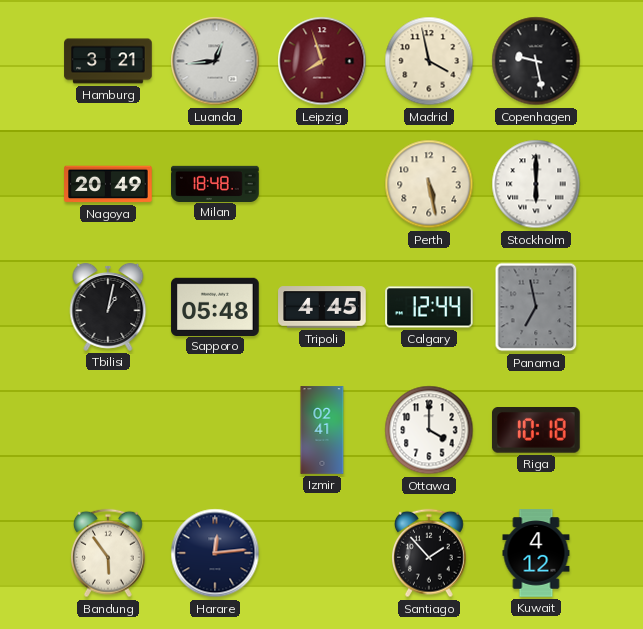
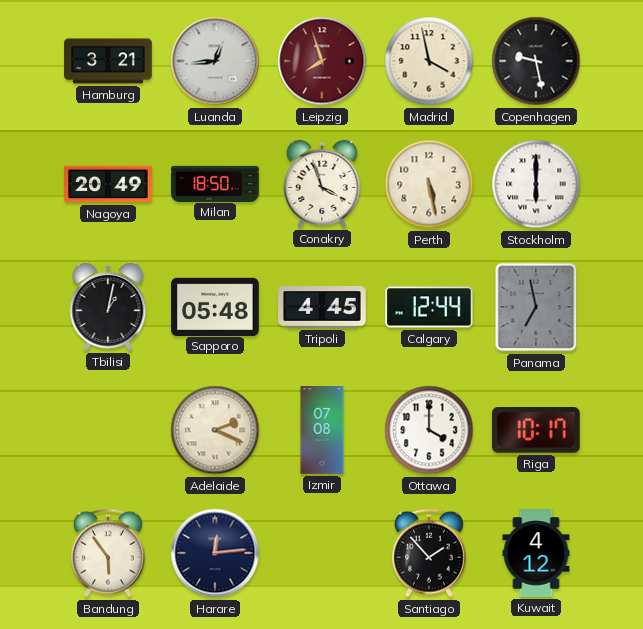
Milan: 18:48 -> 18:50 (215, 183)
Conakry: none -> 3:57 (322, 184)
Adelaide: none -> 2:19 (215, 430)
Izmir: 02:41 -> 07:08 (322, 430)
Riga: 10:18 -> 10:17 (536, 430)
